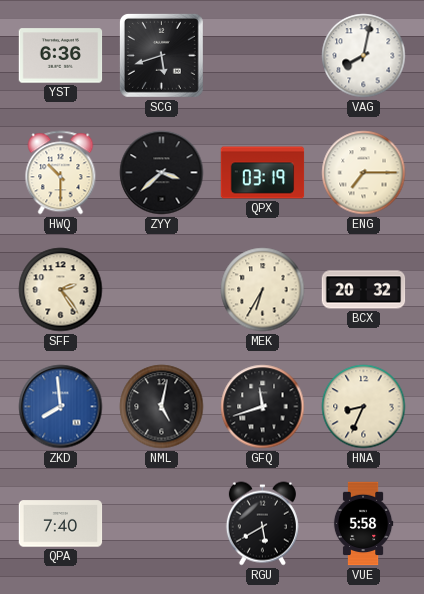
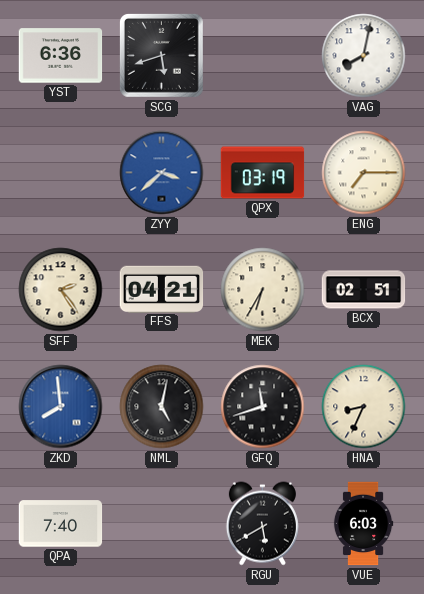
HWQ: 10:30 -> none (61, 173)
ZYY dial: black -> blue (162, 173)
FFS: none -> 04:21 (162, 289)
BCX: 20:32 -> 02:51 (364, 290)
VUE: 5:58 -> 6:03 (363, 524)
